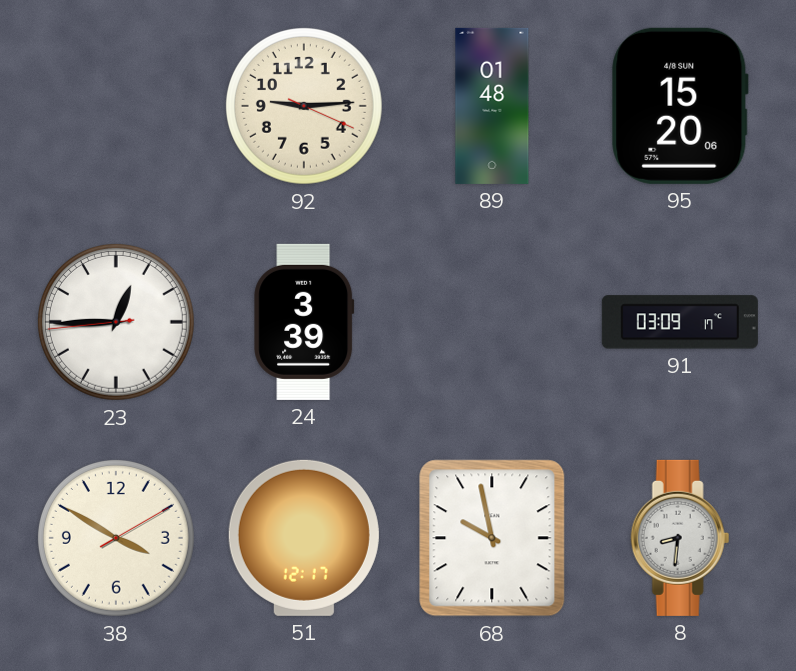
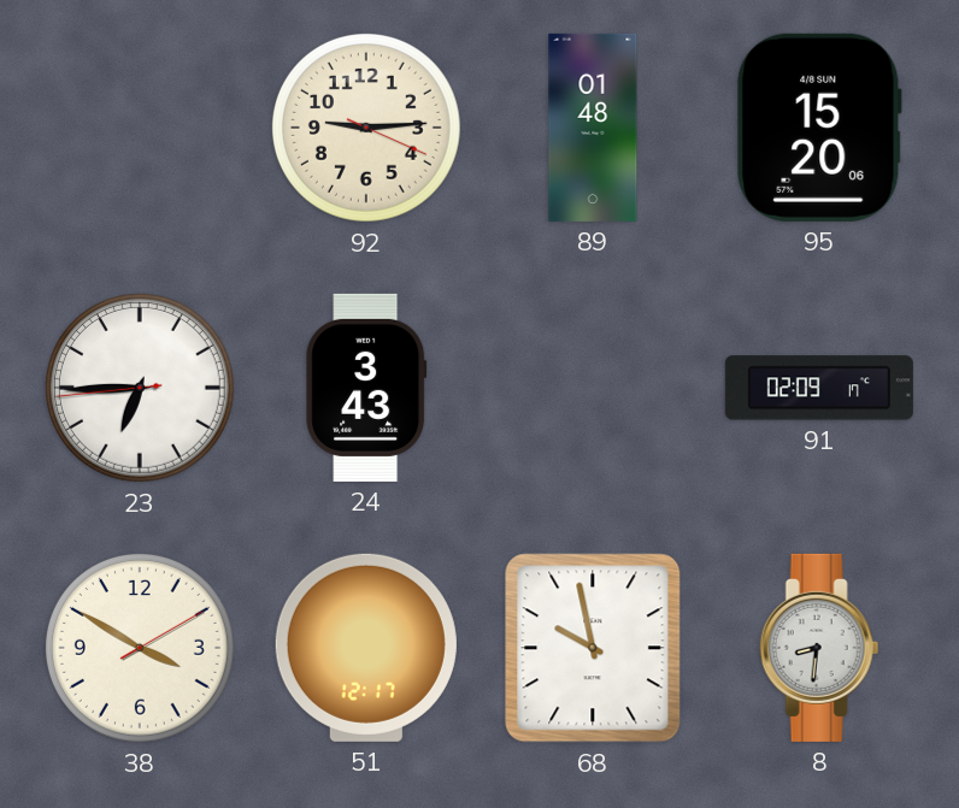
23: 12:44 -> 6:44 (140, 388)
24: 3:39 -> 3:43 (366, 388)
91: 03:09 -> 02:09 (819, 388)
